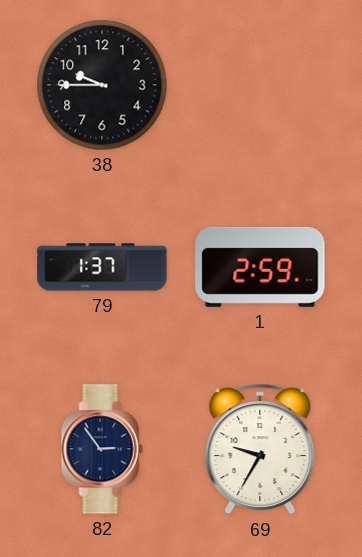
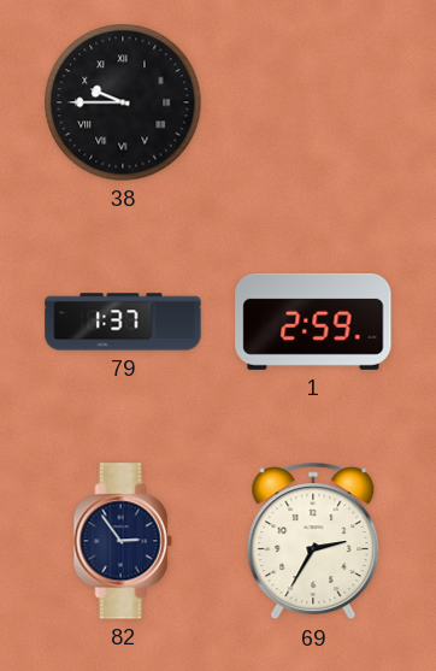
38 numerals: Arabic -> Roman (123, 102)
69: 9:35 -> 2:35 (313, 541)
